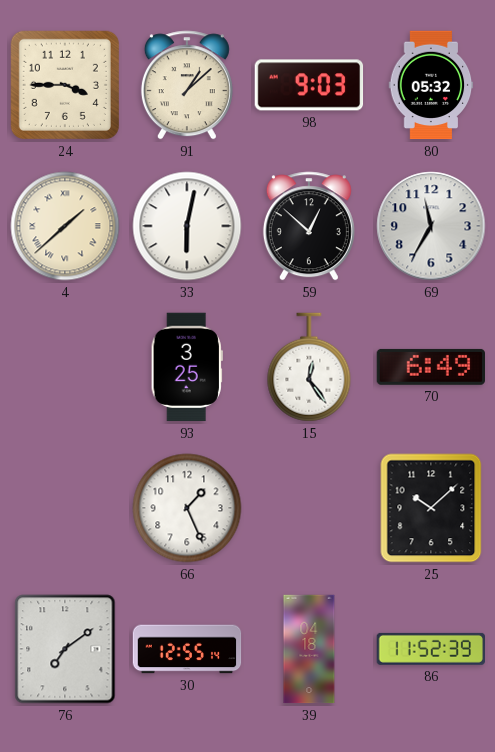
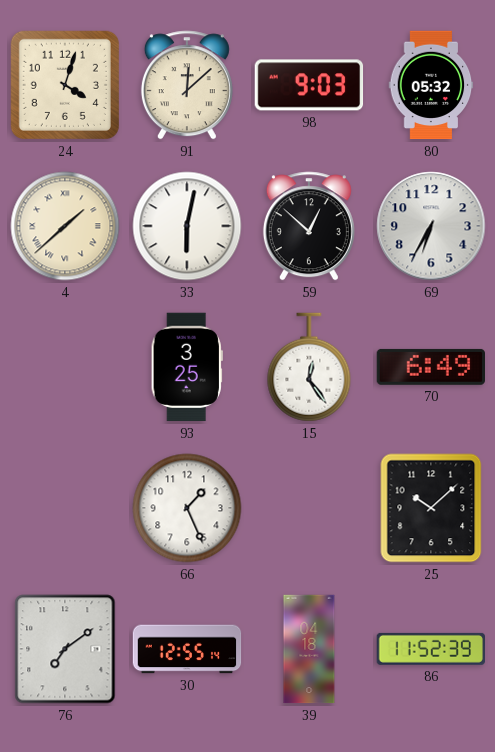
24: 3:45 -> 4:03 (65, 85)
91: 1:08 -> 12:08 (187, 85)
69: 11:35 -> 6:35 (431, 226)
